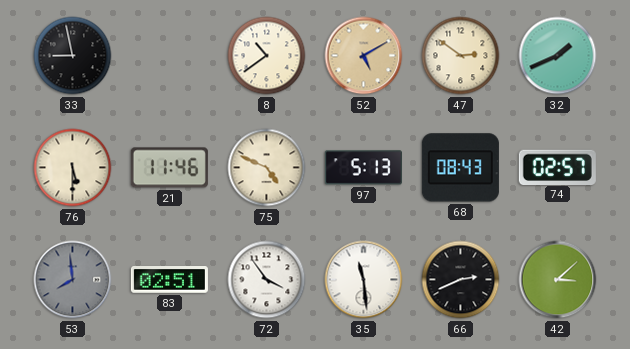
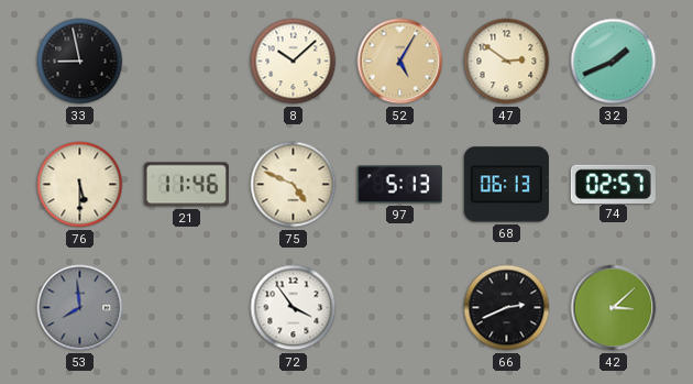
8: 10:39 -> 10:08 (294, 62)
52: 5:10 -> 5:05 (400, 62)
68: 08:43 -> 06:13 (506, 185)
83: 02:51 -> none (169, 280)
35: 11:29 -> none (364, 280)
